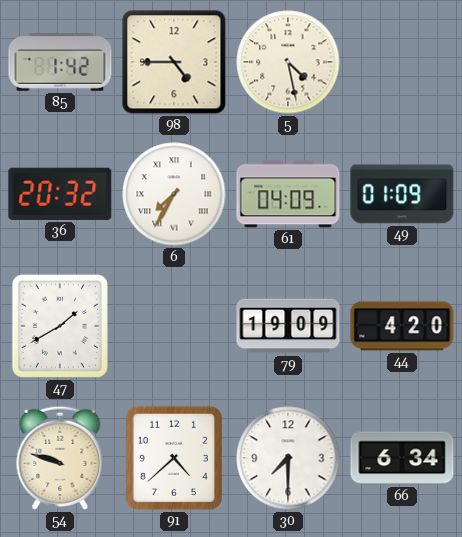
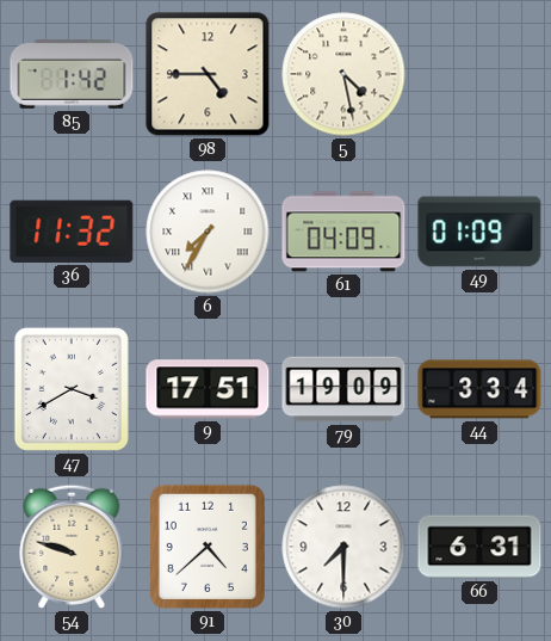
36: 20:32 -> 11:32 (72, 232)
47: 1:40 -> 3:40 (72, 389)
9: none -> 17:51 (208, 389)
44: 4:20 -> 3:34 (479, 389)
66: 6:34 -> 6:31 (479, 547)
